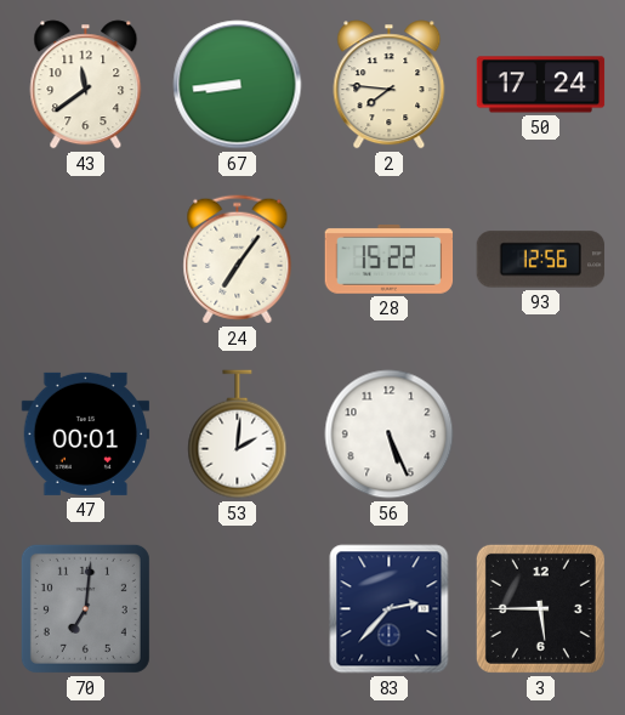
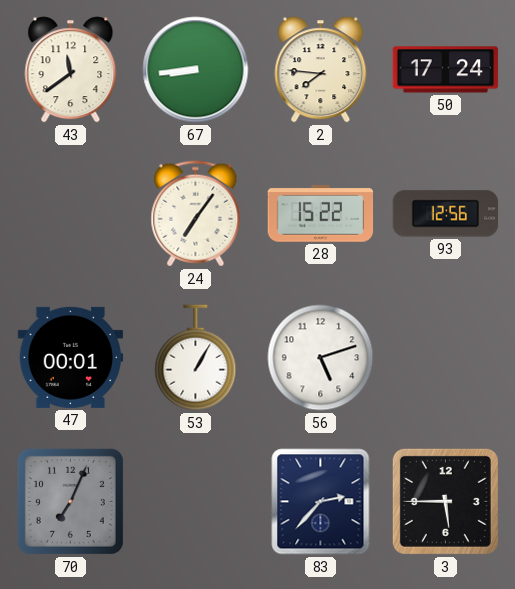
53: 2:01 -> 1:05 (196, 358)
56: 5:26 -> 5:12 (321, 358)
70: 7:01 -> 7:04 (70, 501)
